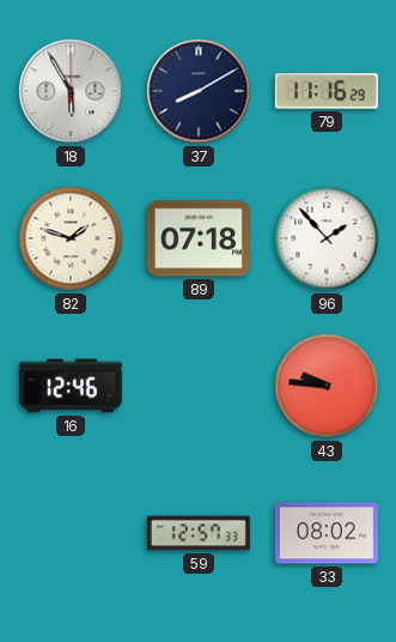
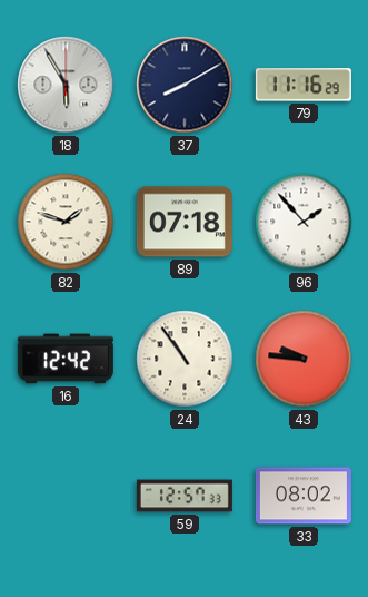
16: 12:46 -> 12:42 (66, 359)
24: none -> 10:54 (185, 359)
